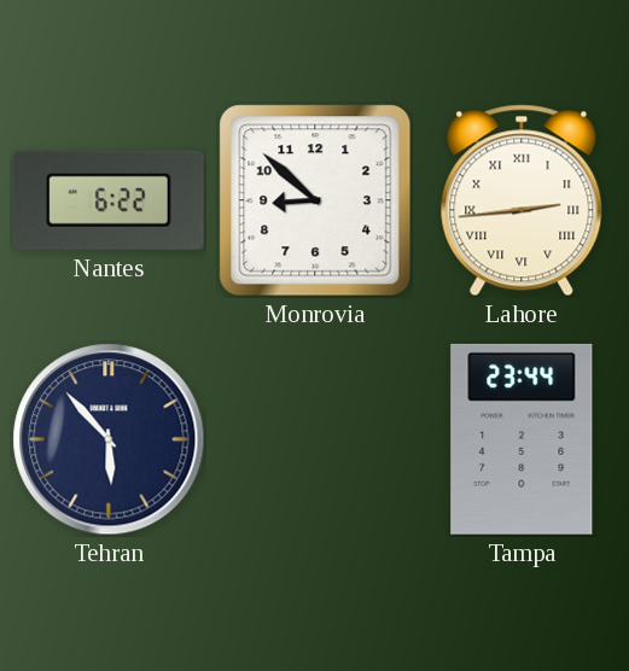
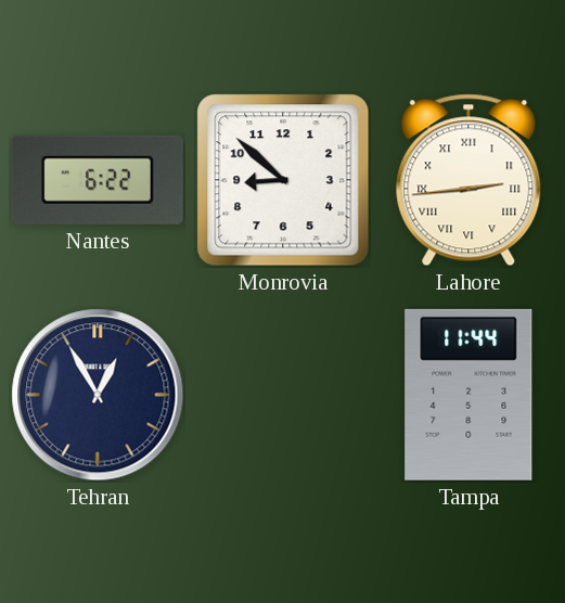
Tehran: 5:53 -> 12:55 (98, 395)
Tampa: 23:44 -> 11:44 (468, 395)
